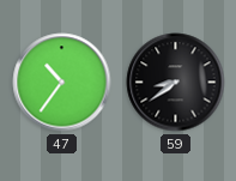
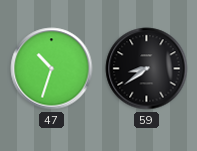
47: 10:36 -> 10:33 (52, 69)
